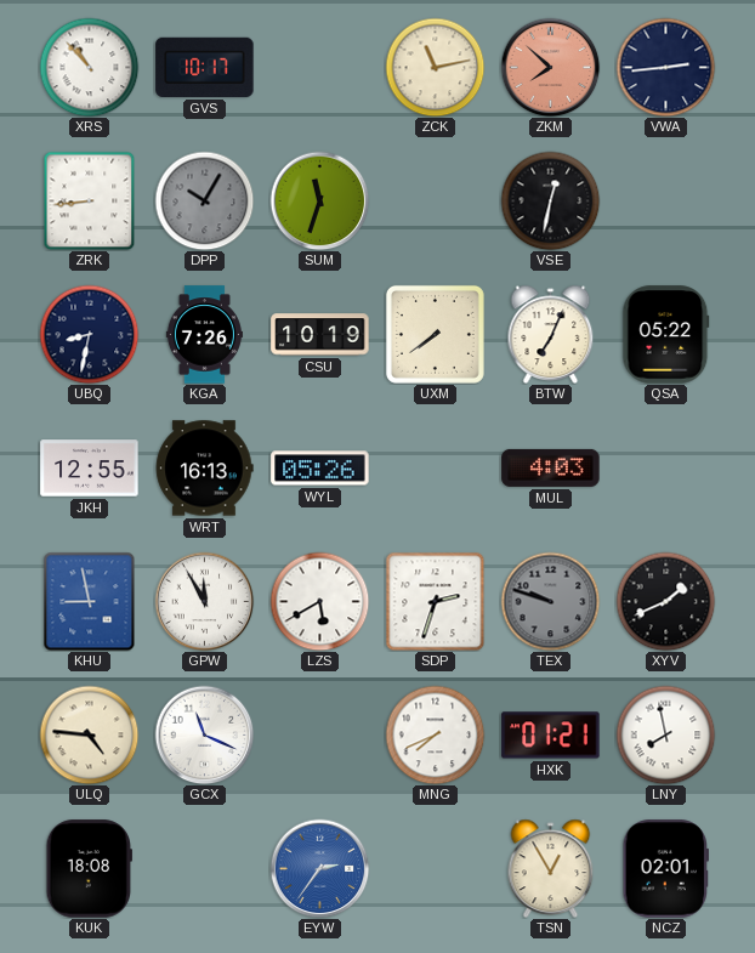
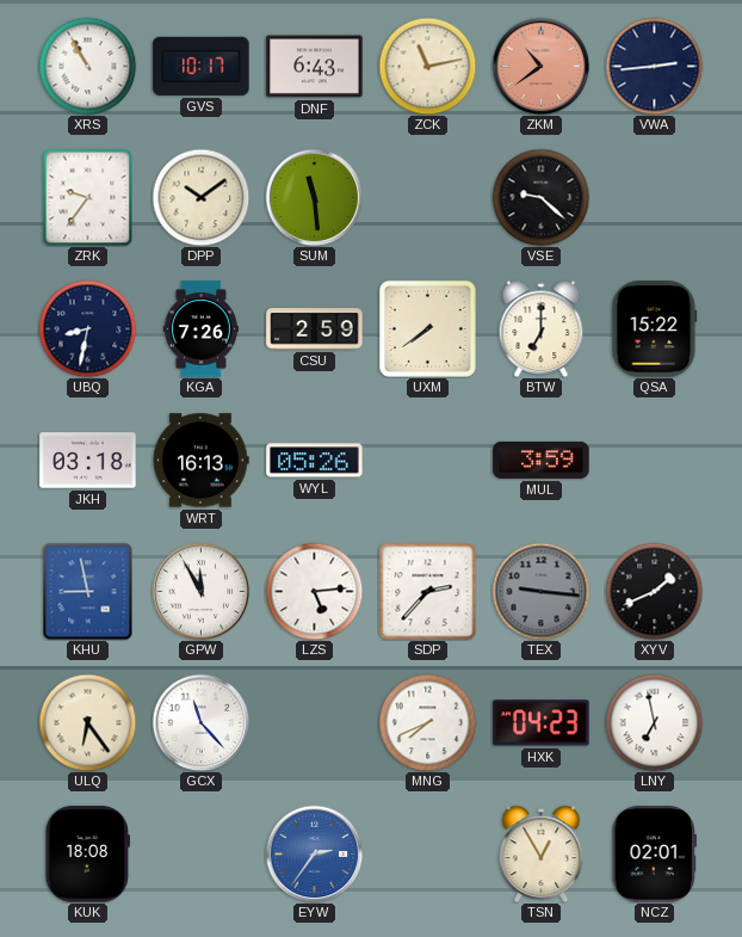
XRS: 10:53 -> 10:55 (87, 66)
DNF: none -> 6:43 (315, 67)
ZKM: 7:52 -> 10:39 (540, 66)
ZRK: 8:44 -> 9:36 (88, 197)
DPP: 10:05 -> 10:09 (200, 197)
DPP dial: grey -> cream (200, 197)
SUM: 11:33 -> 11:29 (314, 197)
VSE: 12:32 -> 9:22 (540, 197)
CSU: 10:19 -> 2:59 (315, 329)
BTW: 7:04 -> 7:00 (542, 328)
QSA: 05:22 -> 15:22 (655, 329)
JKH: 12:55 -> 03:18 (88, 461)
MUL: 4:03 -> 3:59 (542, 460)
LZS: 5:40 -> 5:14 (314, 591)
SDP: 2:33 -> 2:37 (427, 591)
TEX: 9:48 -> 9:16 (540, 591)
ULQ: 4:46 -> 6:24 (87, 722)
GCX: 11:19 -> 11:23 (200, 722)
HXK: 01:21 -> 04:23 (542, 723)
LNY: 7:58 -> 6:58 (654, 722)
